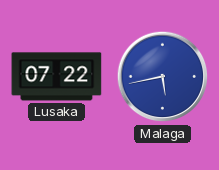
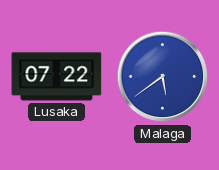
Malaga: 5:43 -> 5:39 (163, 77)
